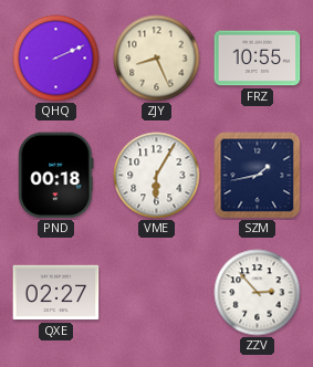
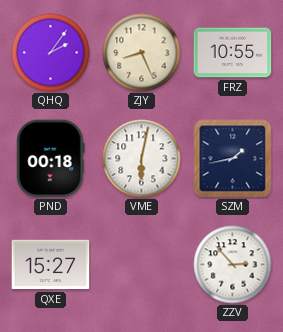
QHQ: 2:11 -> 2:06 (51, 53)
VME: 6:05 -> 6:02 (142, 159)
QXE: 02:27 -> 15:27 (51, 265)
